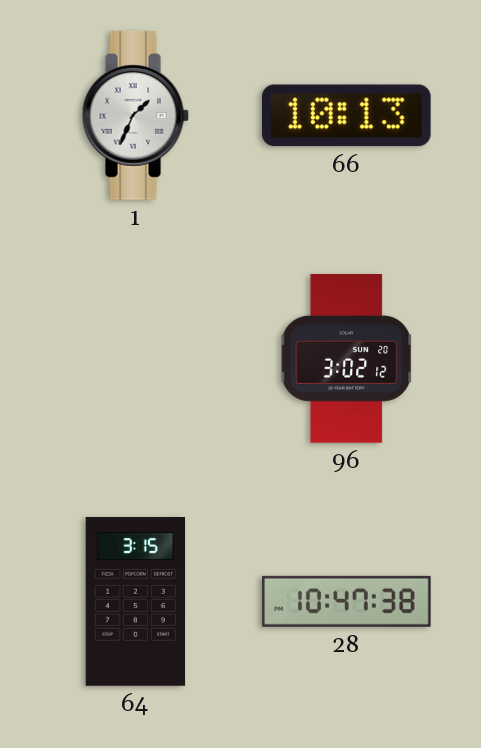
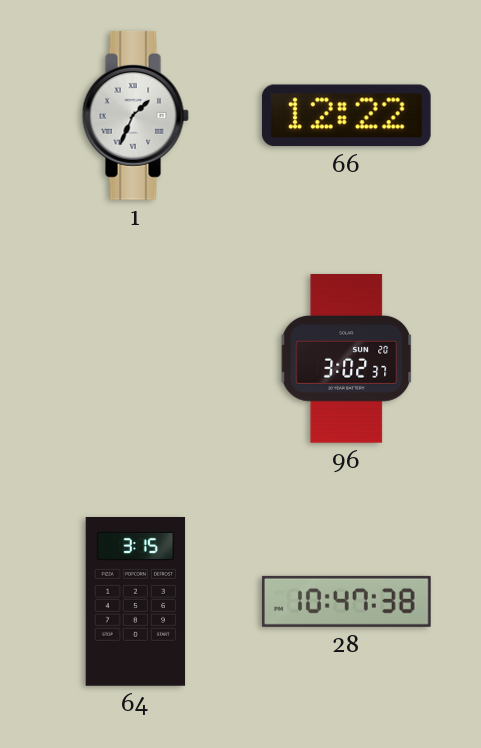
66: 10:13 -> 12:22 (346, 116)
96: 3:02:12 -> 3:02:37 (347, 359)
